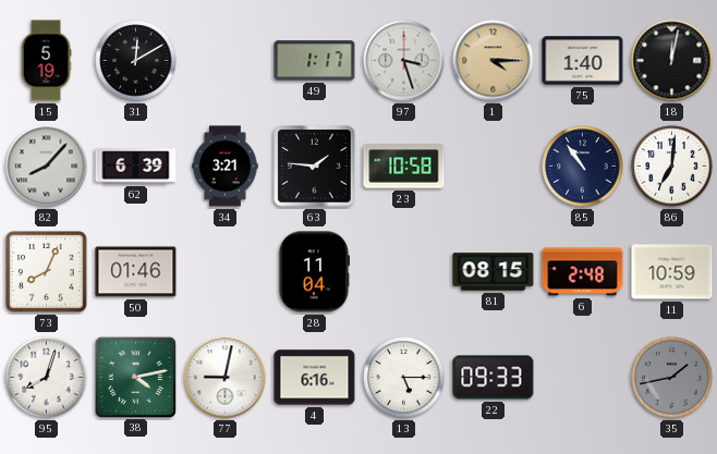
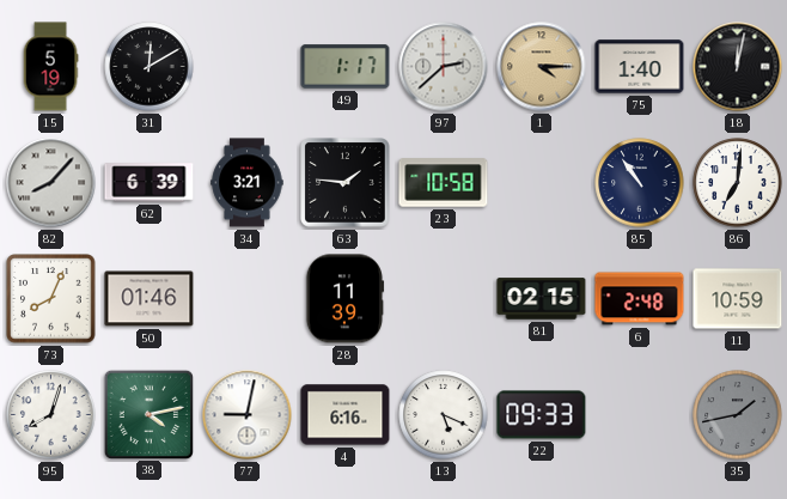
97: 3:27 -> 2:38 (444, 67)
28: 11:04 -> 11:39 (344, 299)
81: 08:15 -> 02:15 (542, 299)
13: 5:15 -> 5:19 (444, 415)
